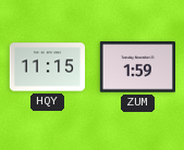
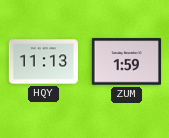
HQY: 11:15 -> 11:13 (43, 62)
